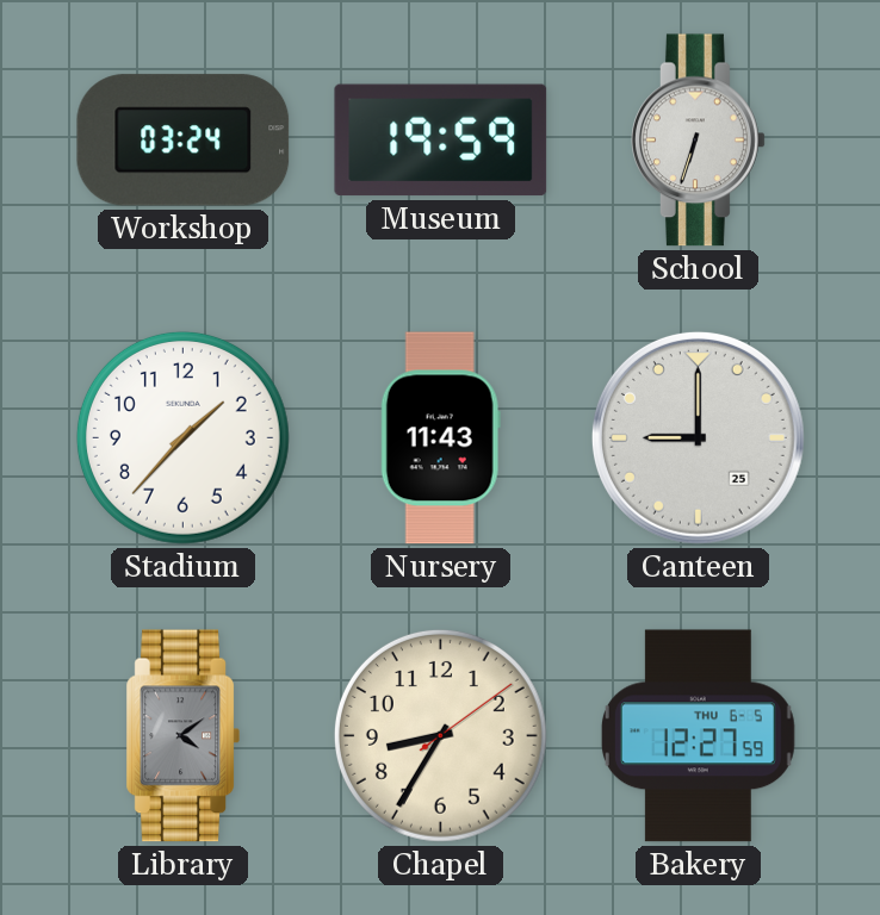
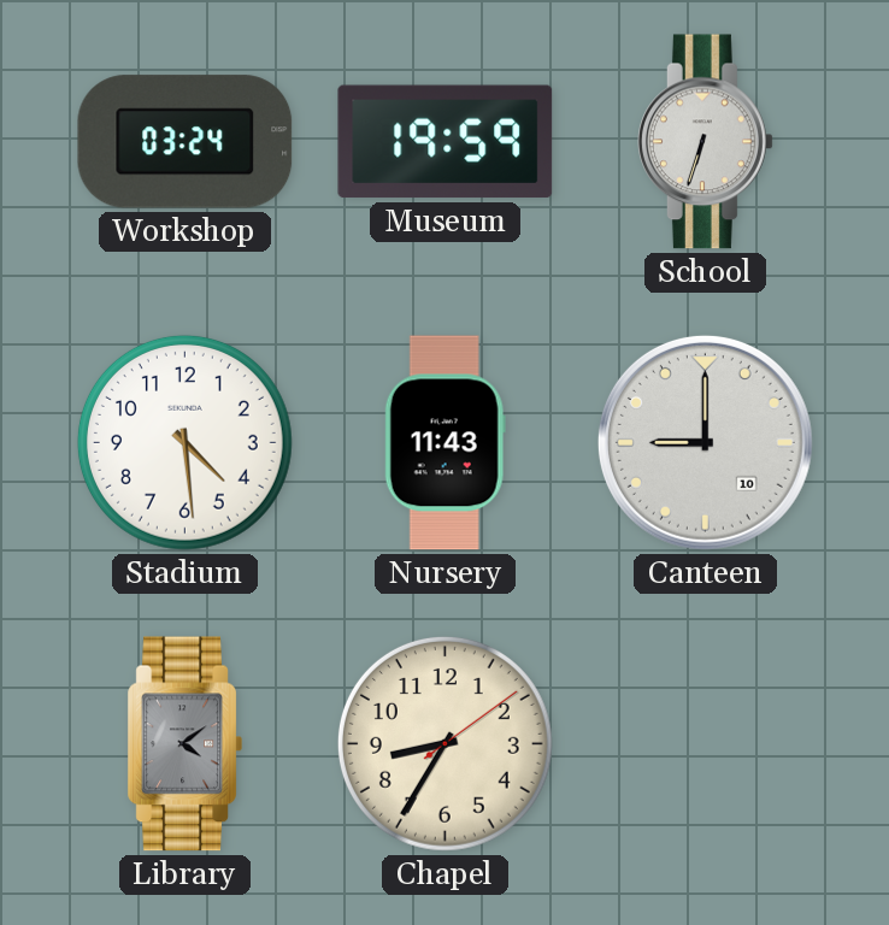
Stadium: 1:37 -> 4:29 (184, 442)
Canteen date: 25 -> 10 (705, 442)
Bakery: 12:27 -> none (698, 736)
